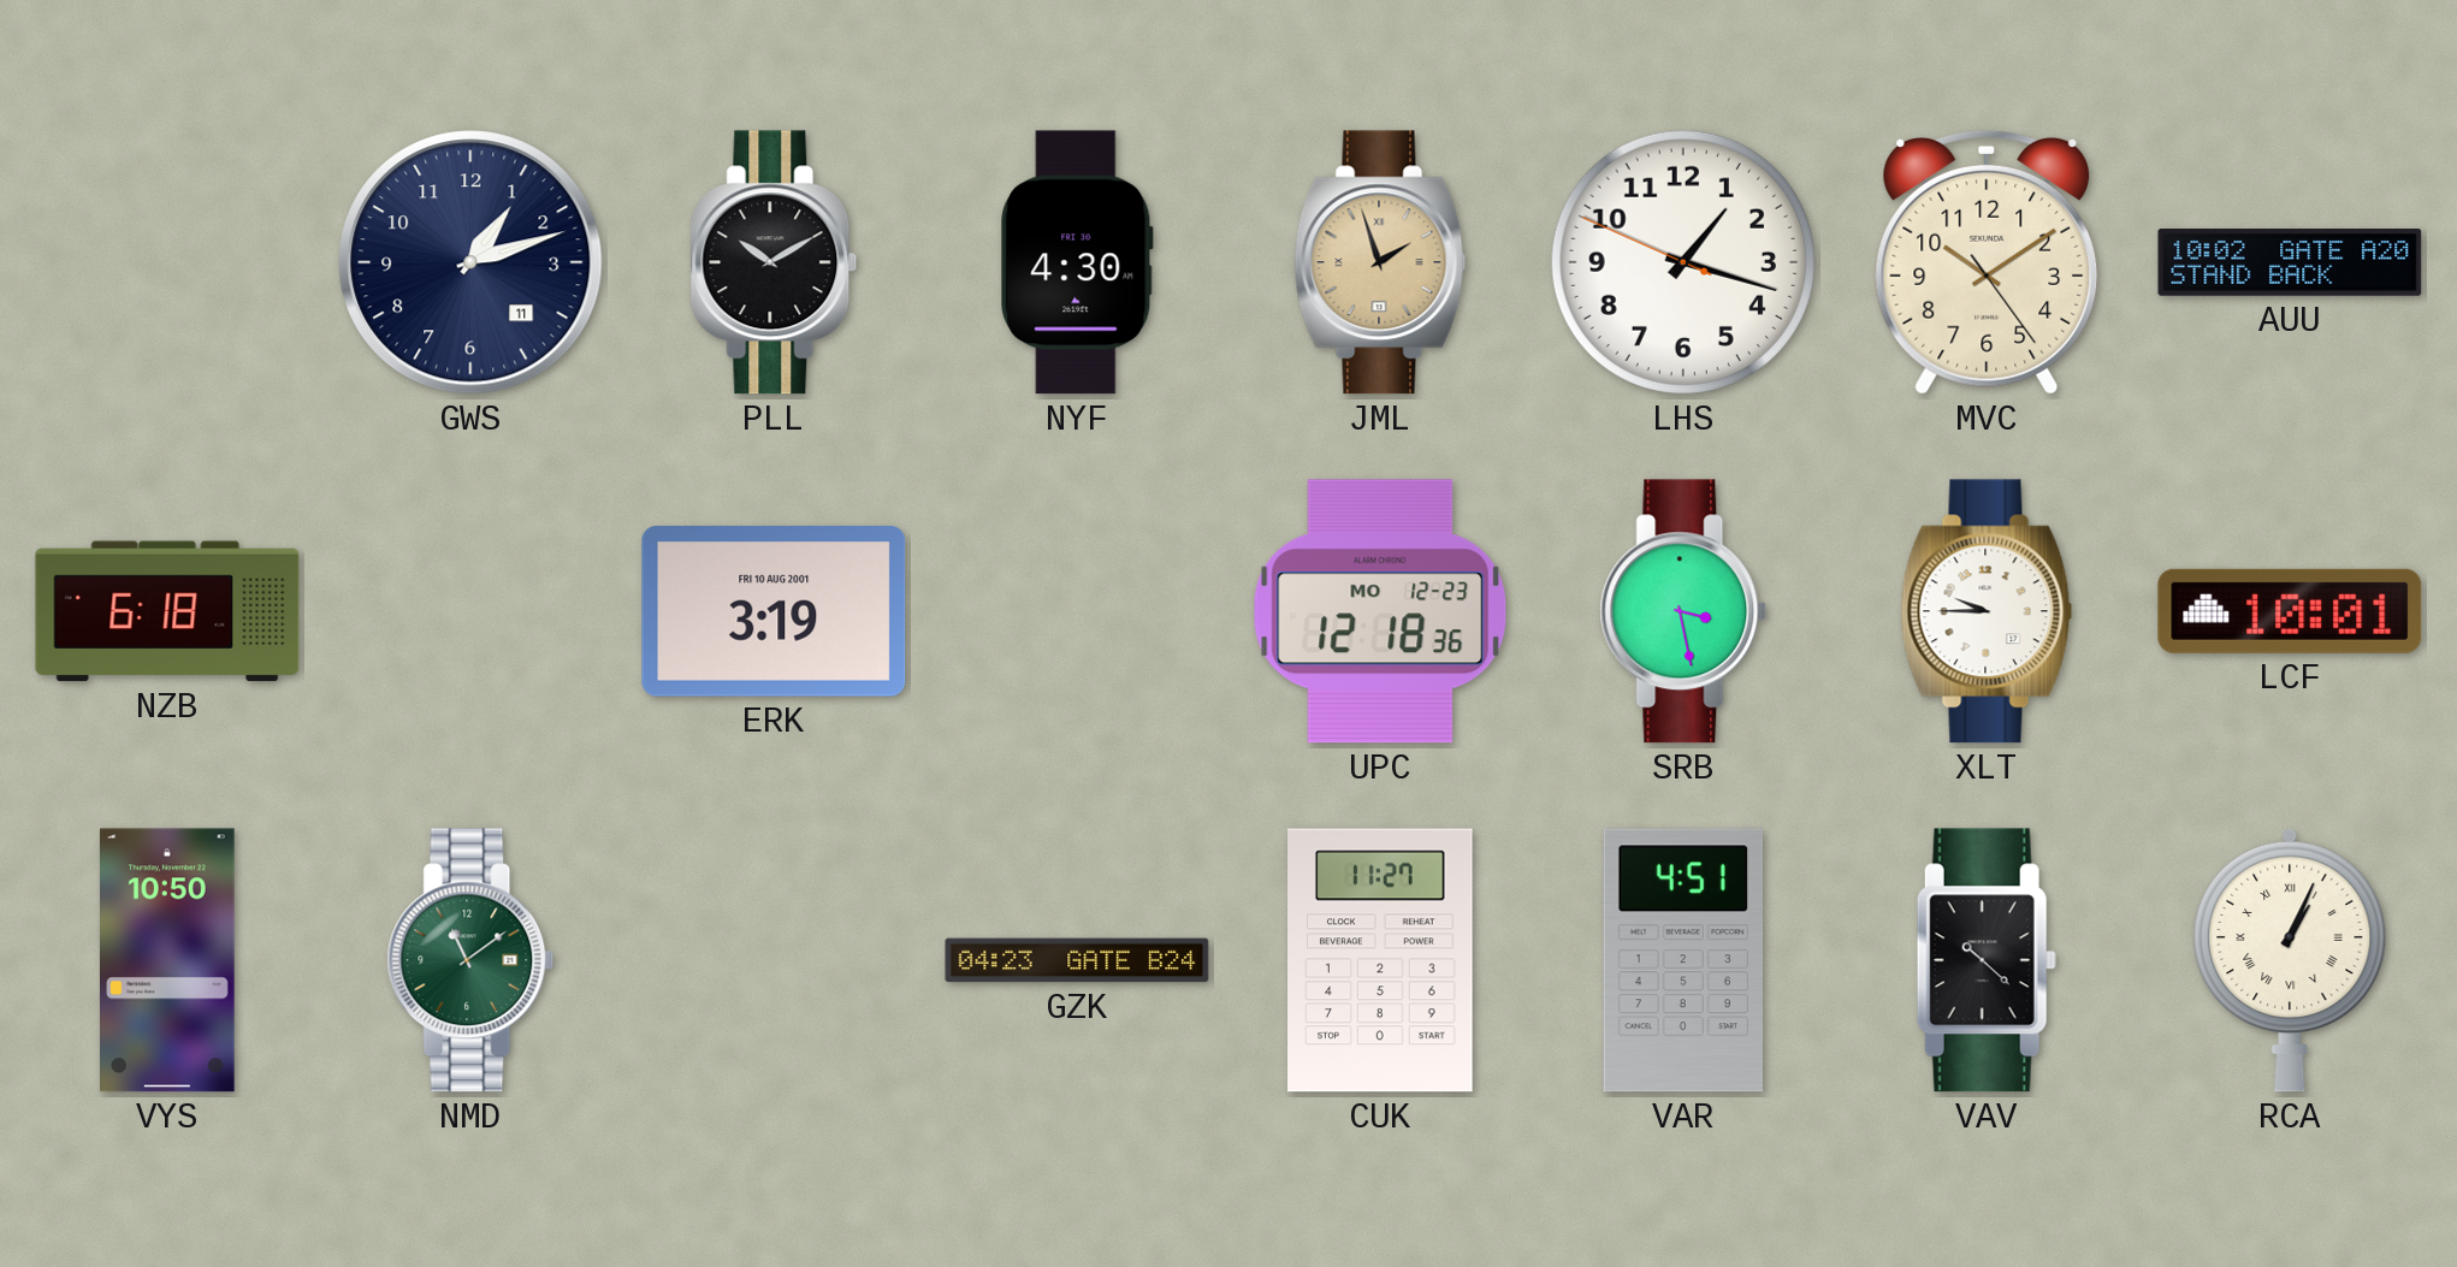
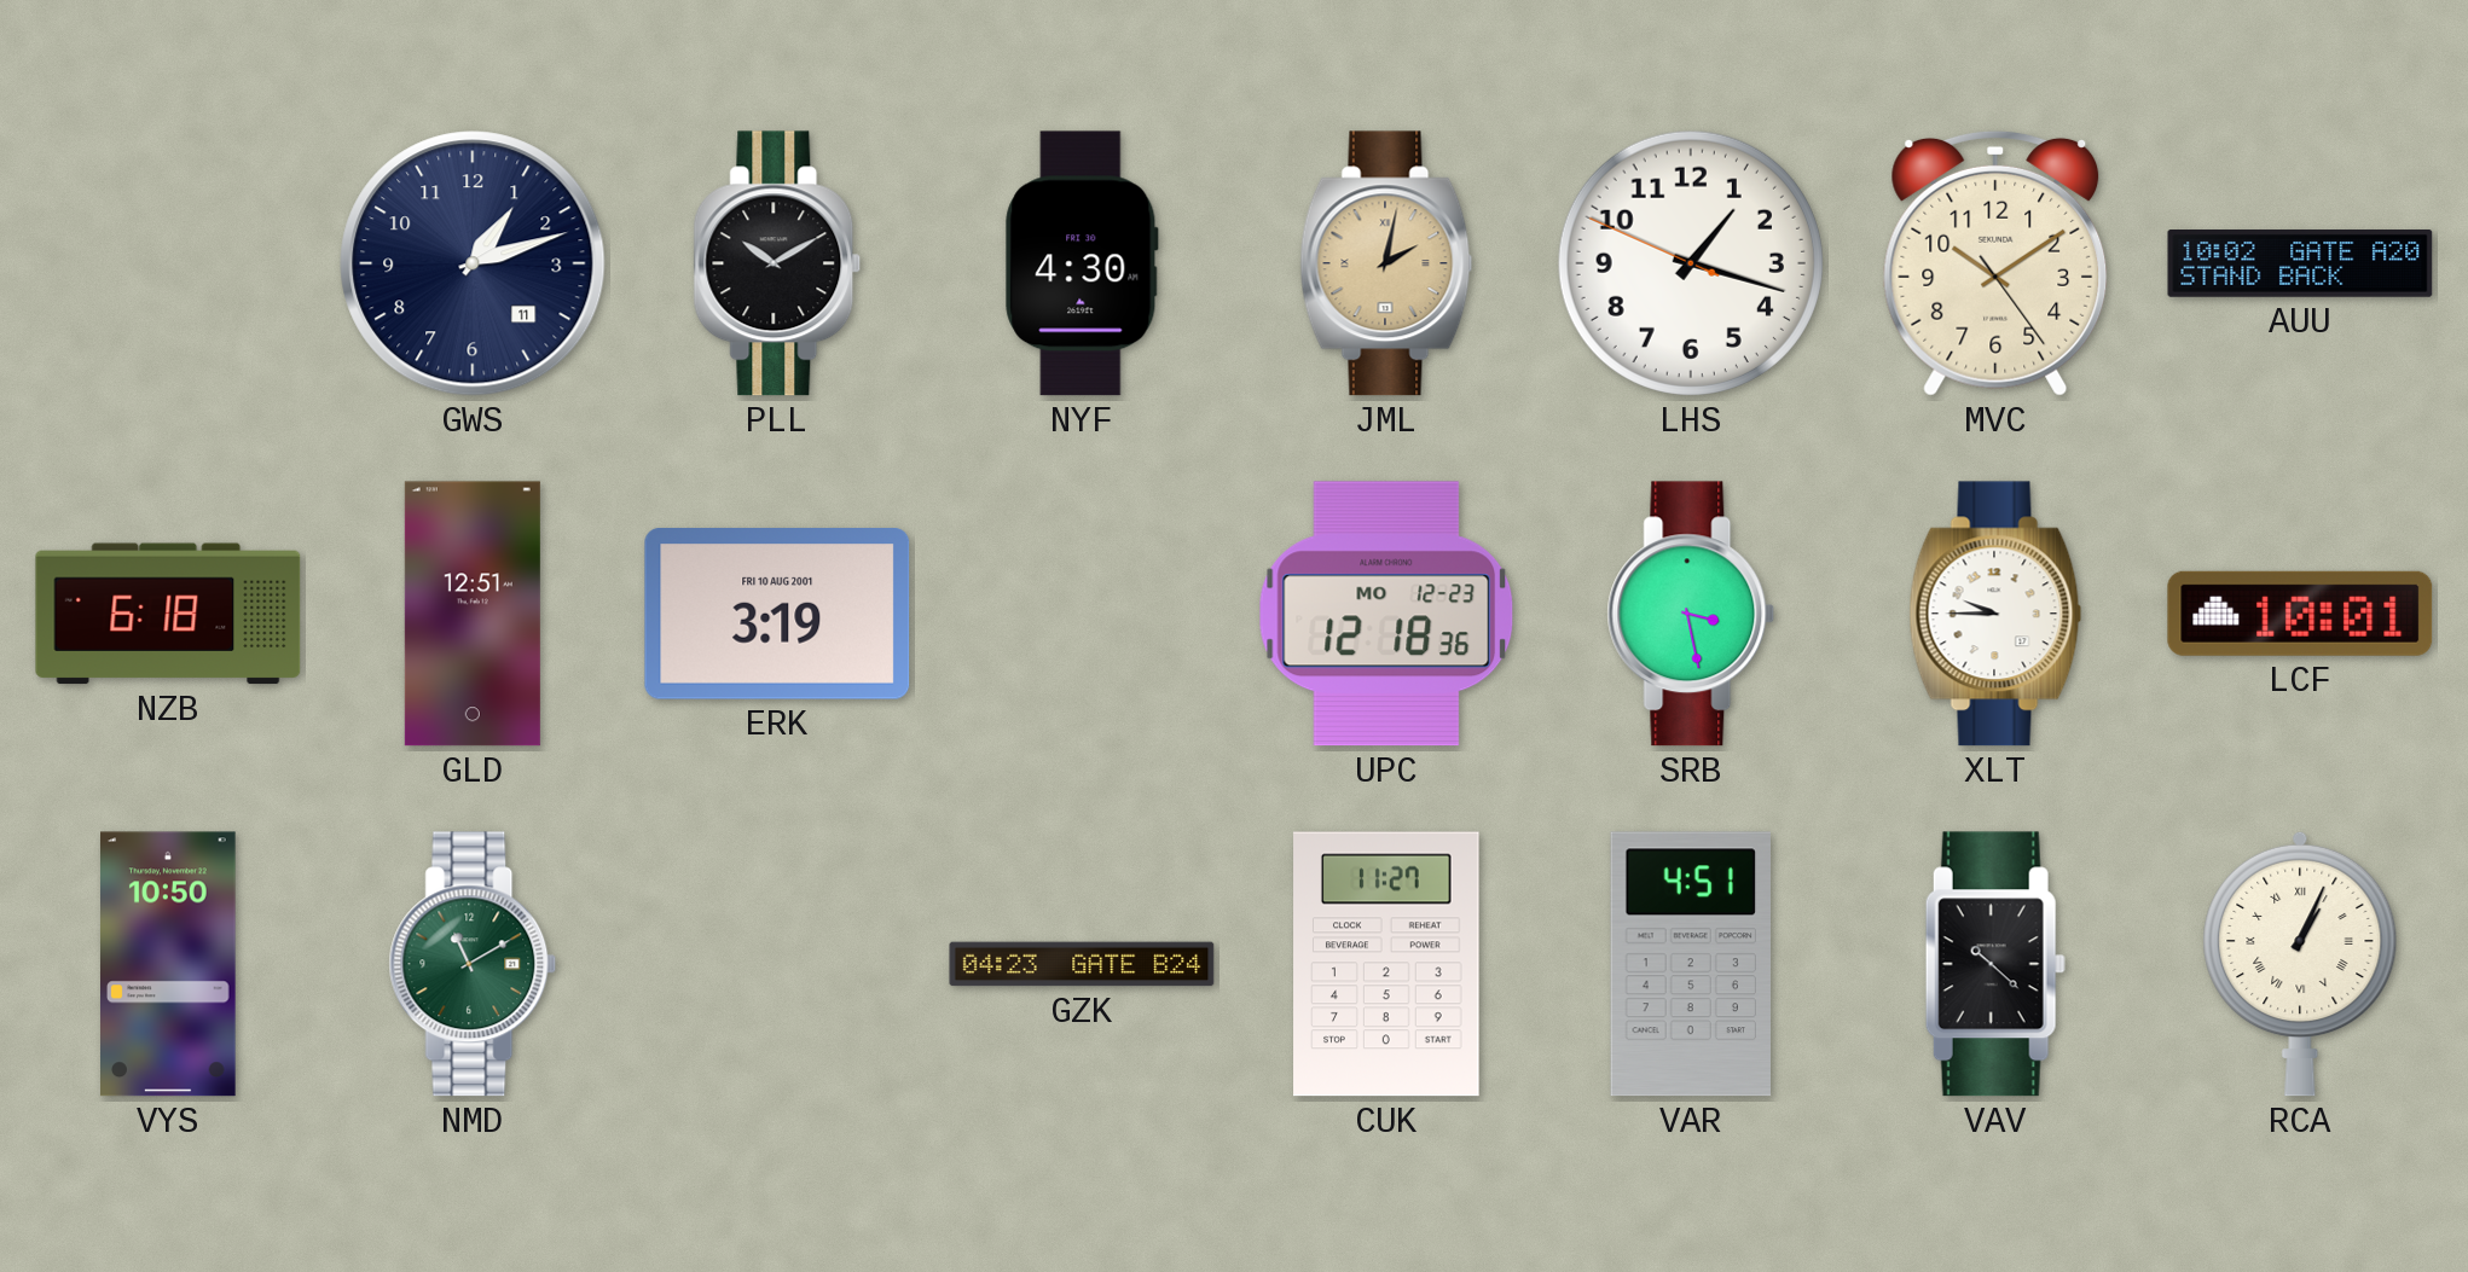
JML: 1:57 -> 2:02 (1386, 263)
GLD: none -> 12:51 (473, 614)
NMD: 11:09 -> 11:10 (473, 964)
